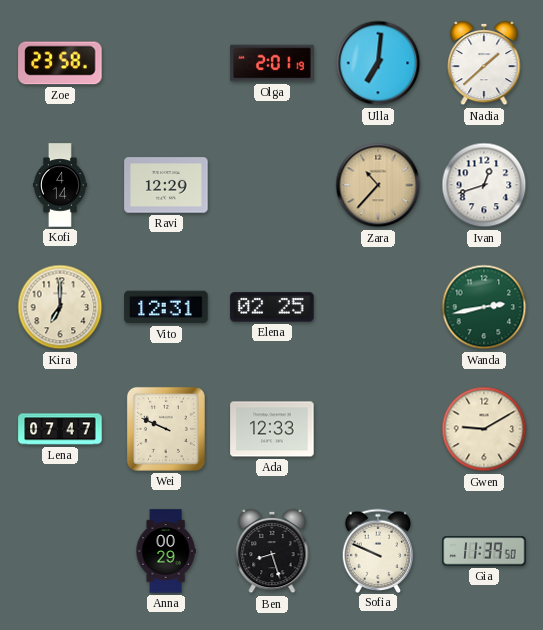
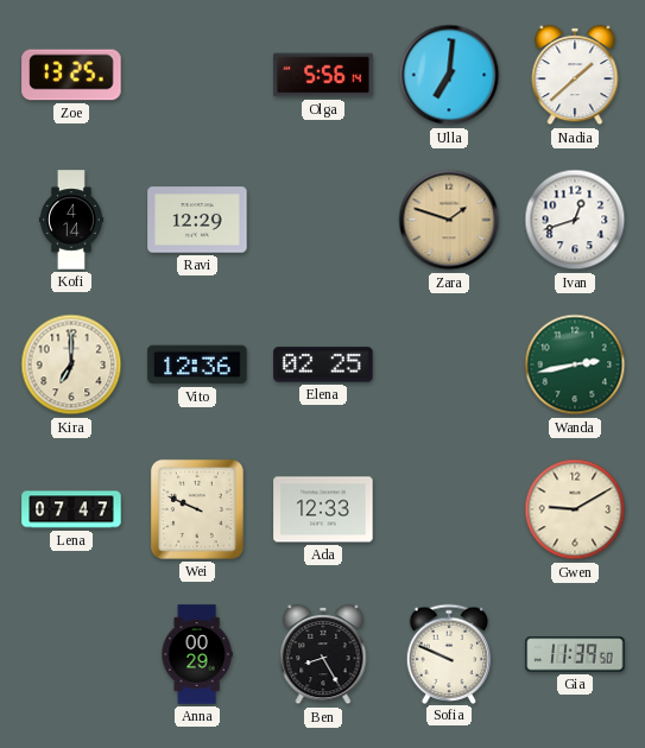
Zoe: 23:58 -> 13:25 (71, 75)
Olga: 2:01 -> 5:56 (323, 75)
Zara: 10:37 -> 1:48 (449, 220)
Vito: 12:31 -> 12:36 (197, 365)
Ben: 8:27 -> 8:25 (323, 654)
